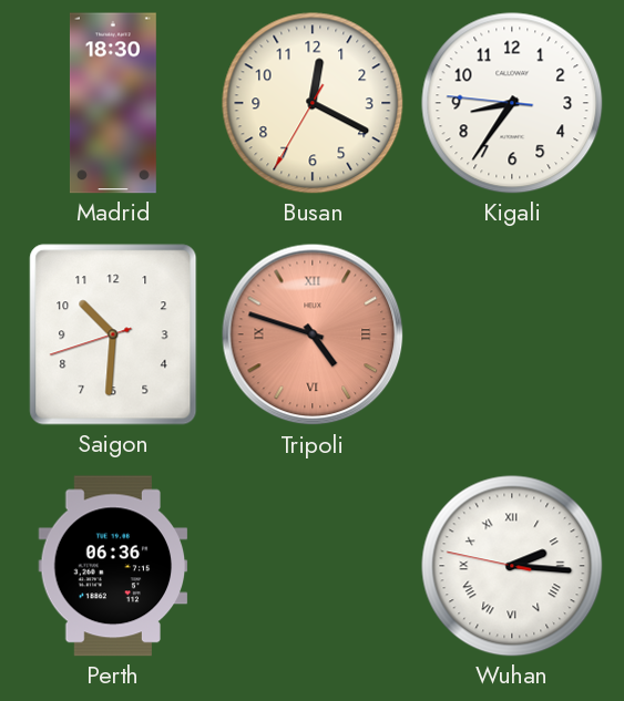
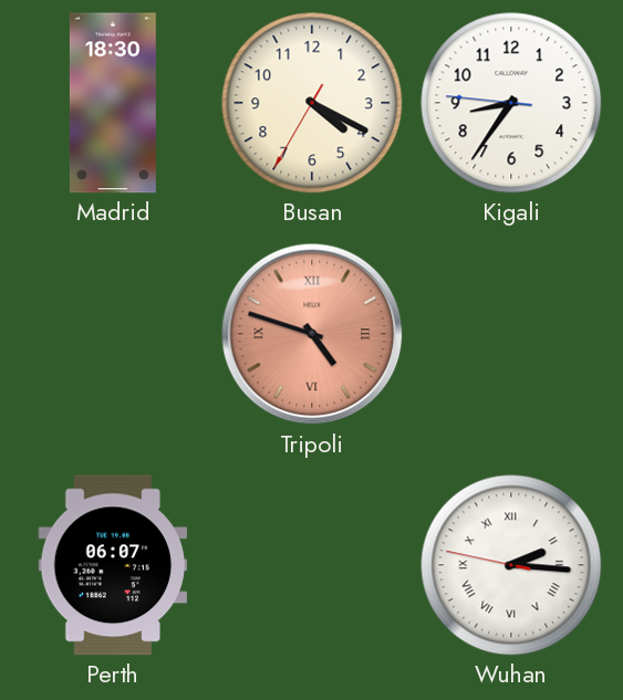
Busan: 12:19 -> 4:19 (312, 103)
Saigon: 10:30 -> none (113, 334)
Perth: 06:36 -> 06:07 (113, 565)
